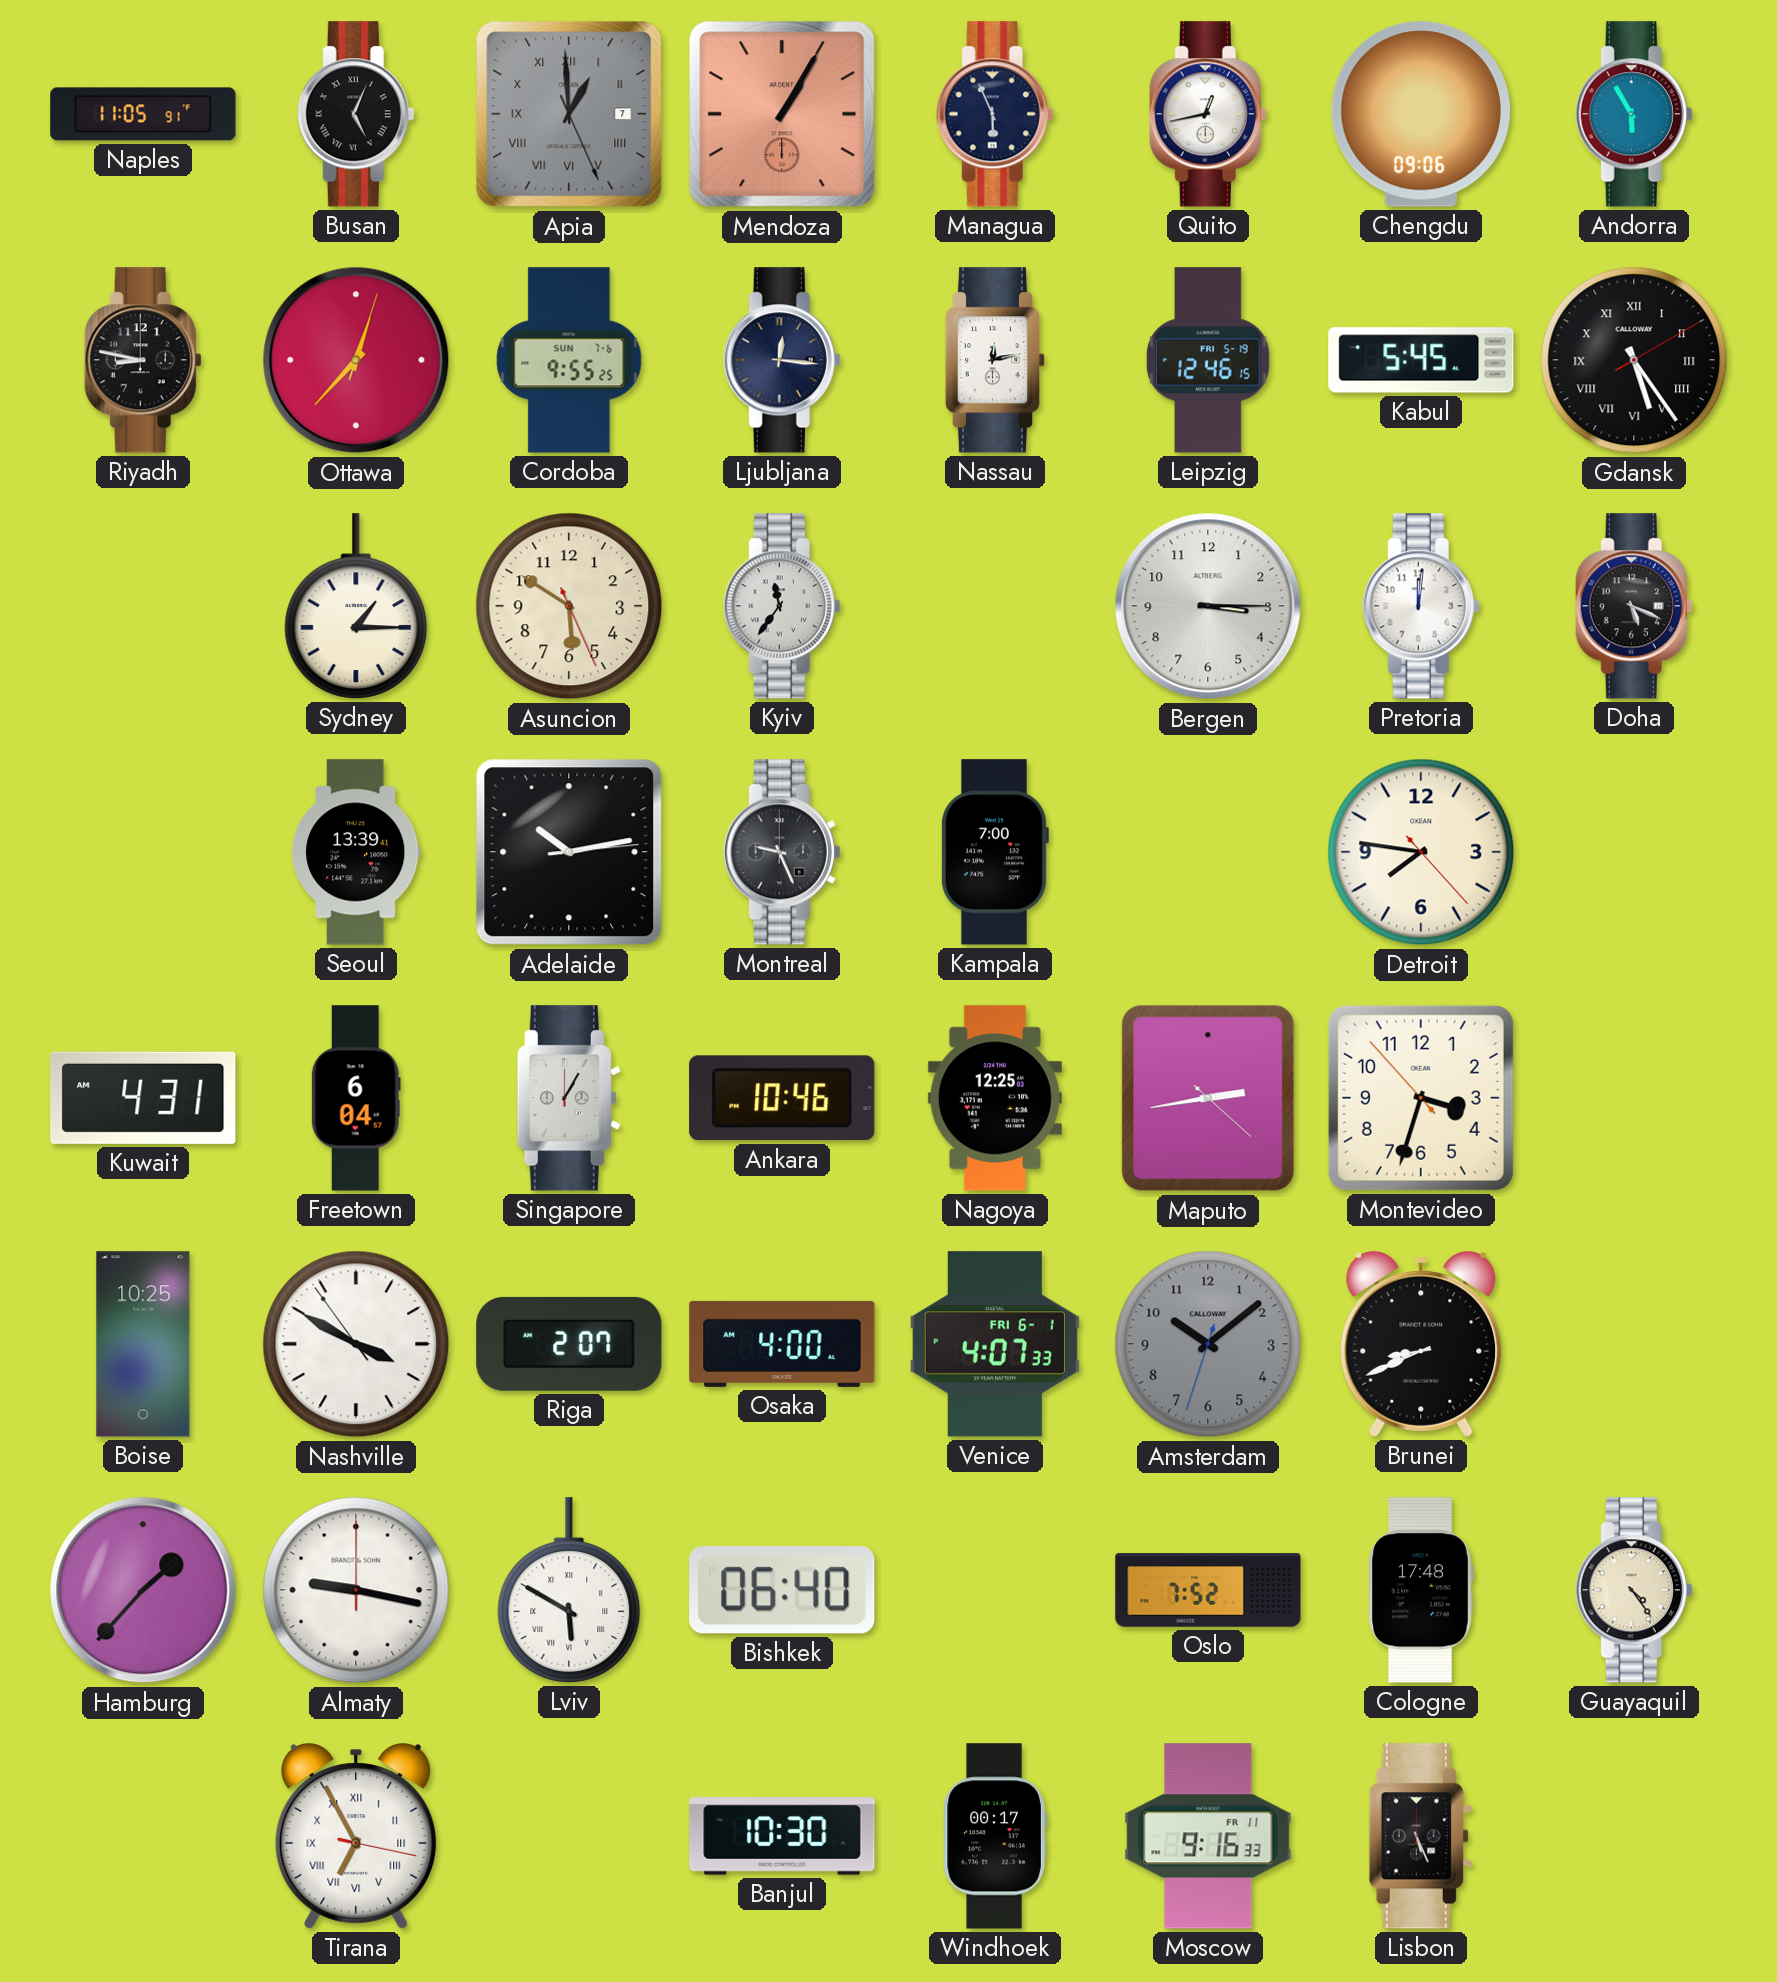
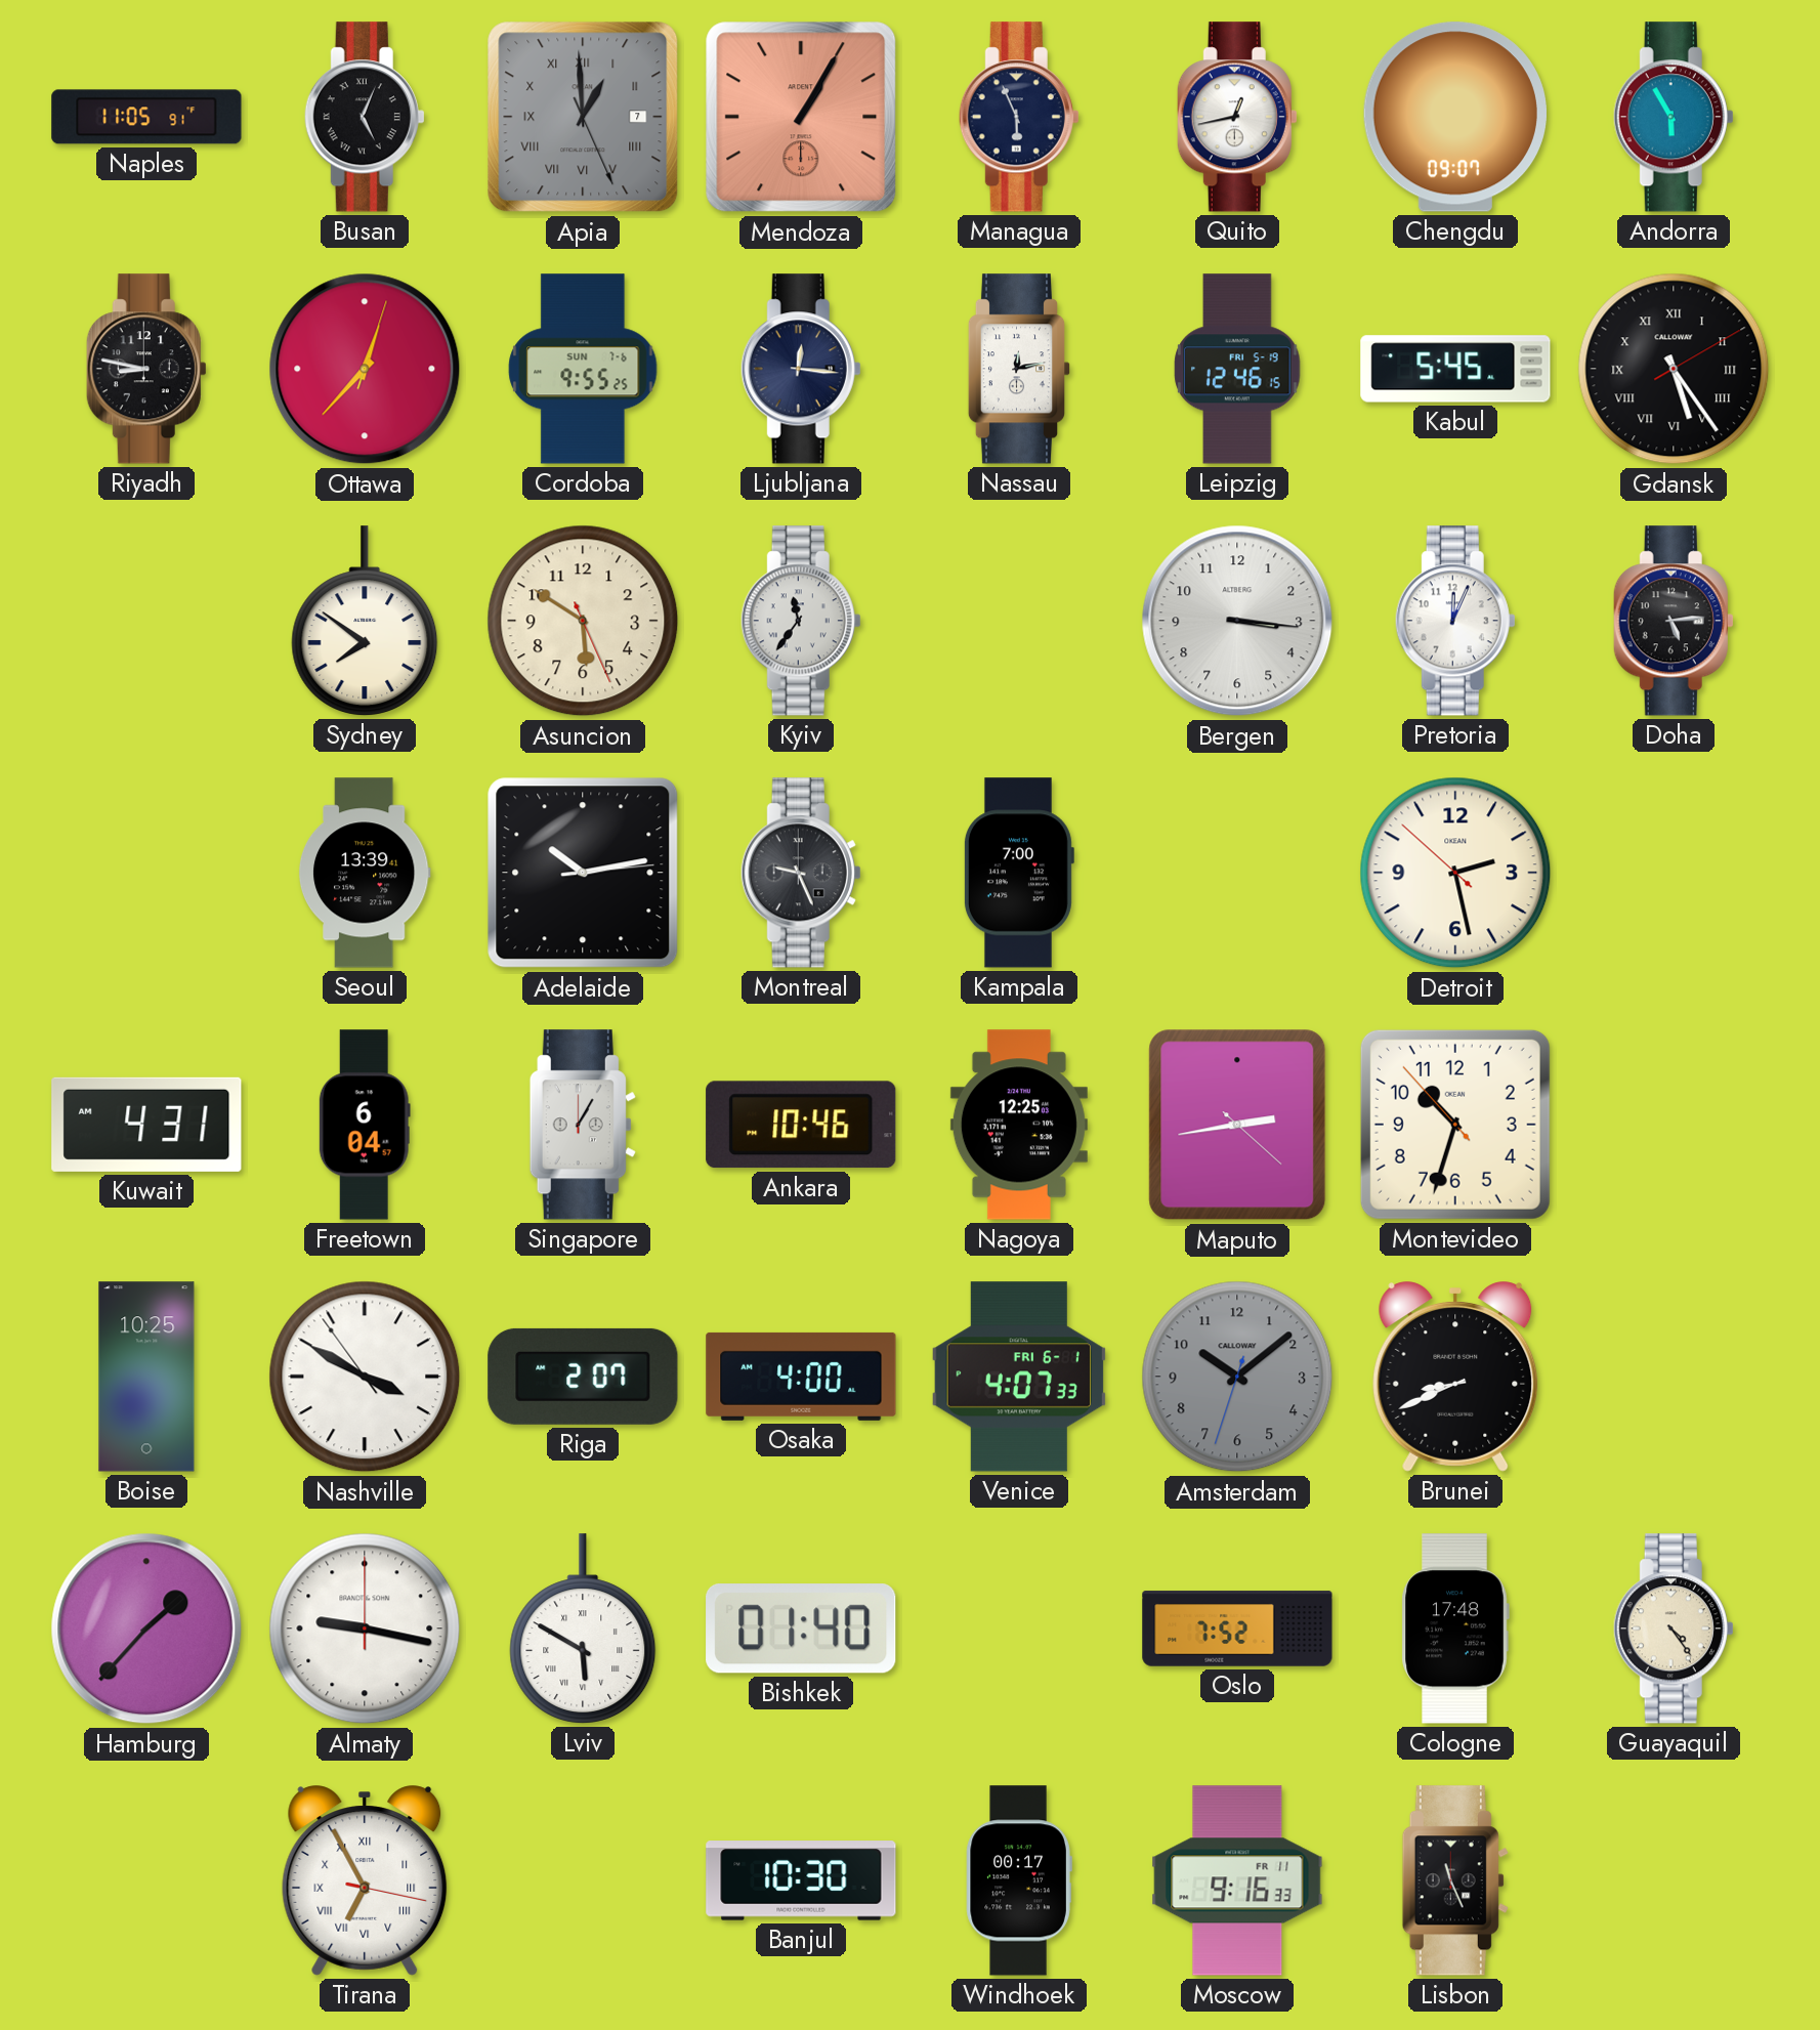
Chengdu: 09:06 -> 09:07 (1455, 117)
Sydney: 1:15 -> 7:51 (365, 621)
Bergen: 3:15 -> 3:16 (1237, 621)
Pretoria: 12:01 -> 12:04 (1455, 621)
Doha: 5:19 -> 5:14 (1674, 621)
Detroit: 7:46 -> 2:27 (1455, 873)
Montevideo: 3:32 -> 10:32 (1455, 1125)
Bishkek: 06:40 -> 01:40 (801, 1629)
Lisbon: 5:26 -> 11:26 (1455, 1880)
